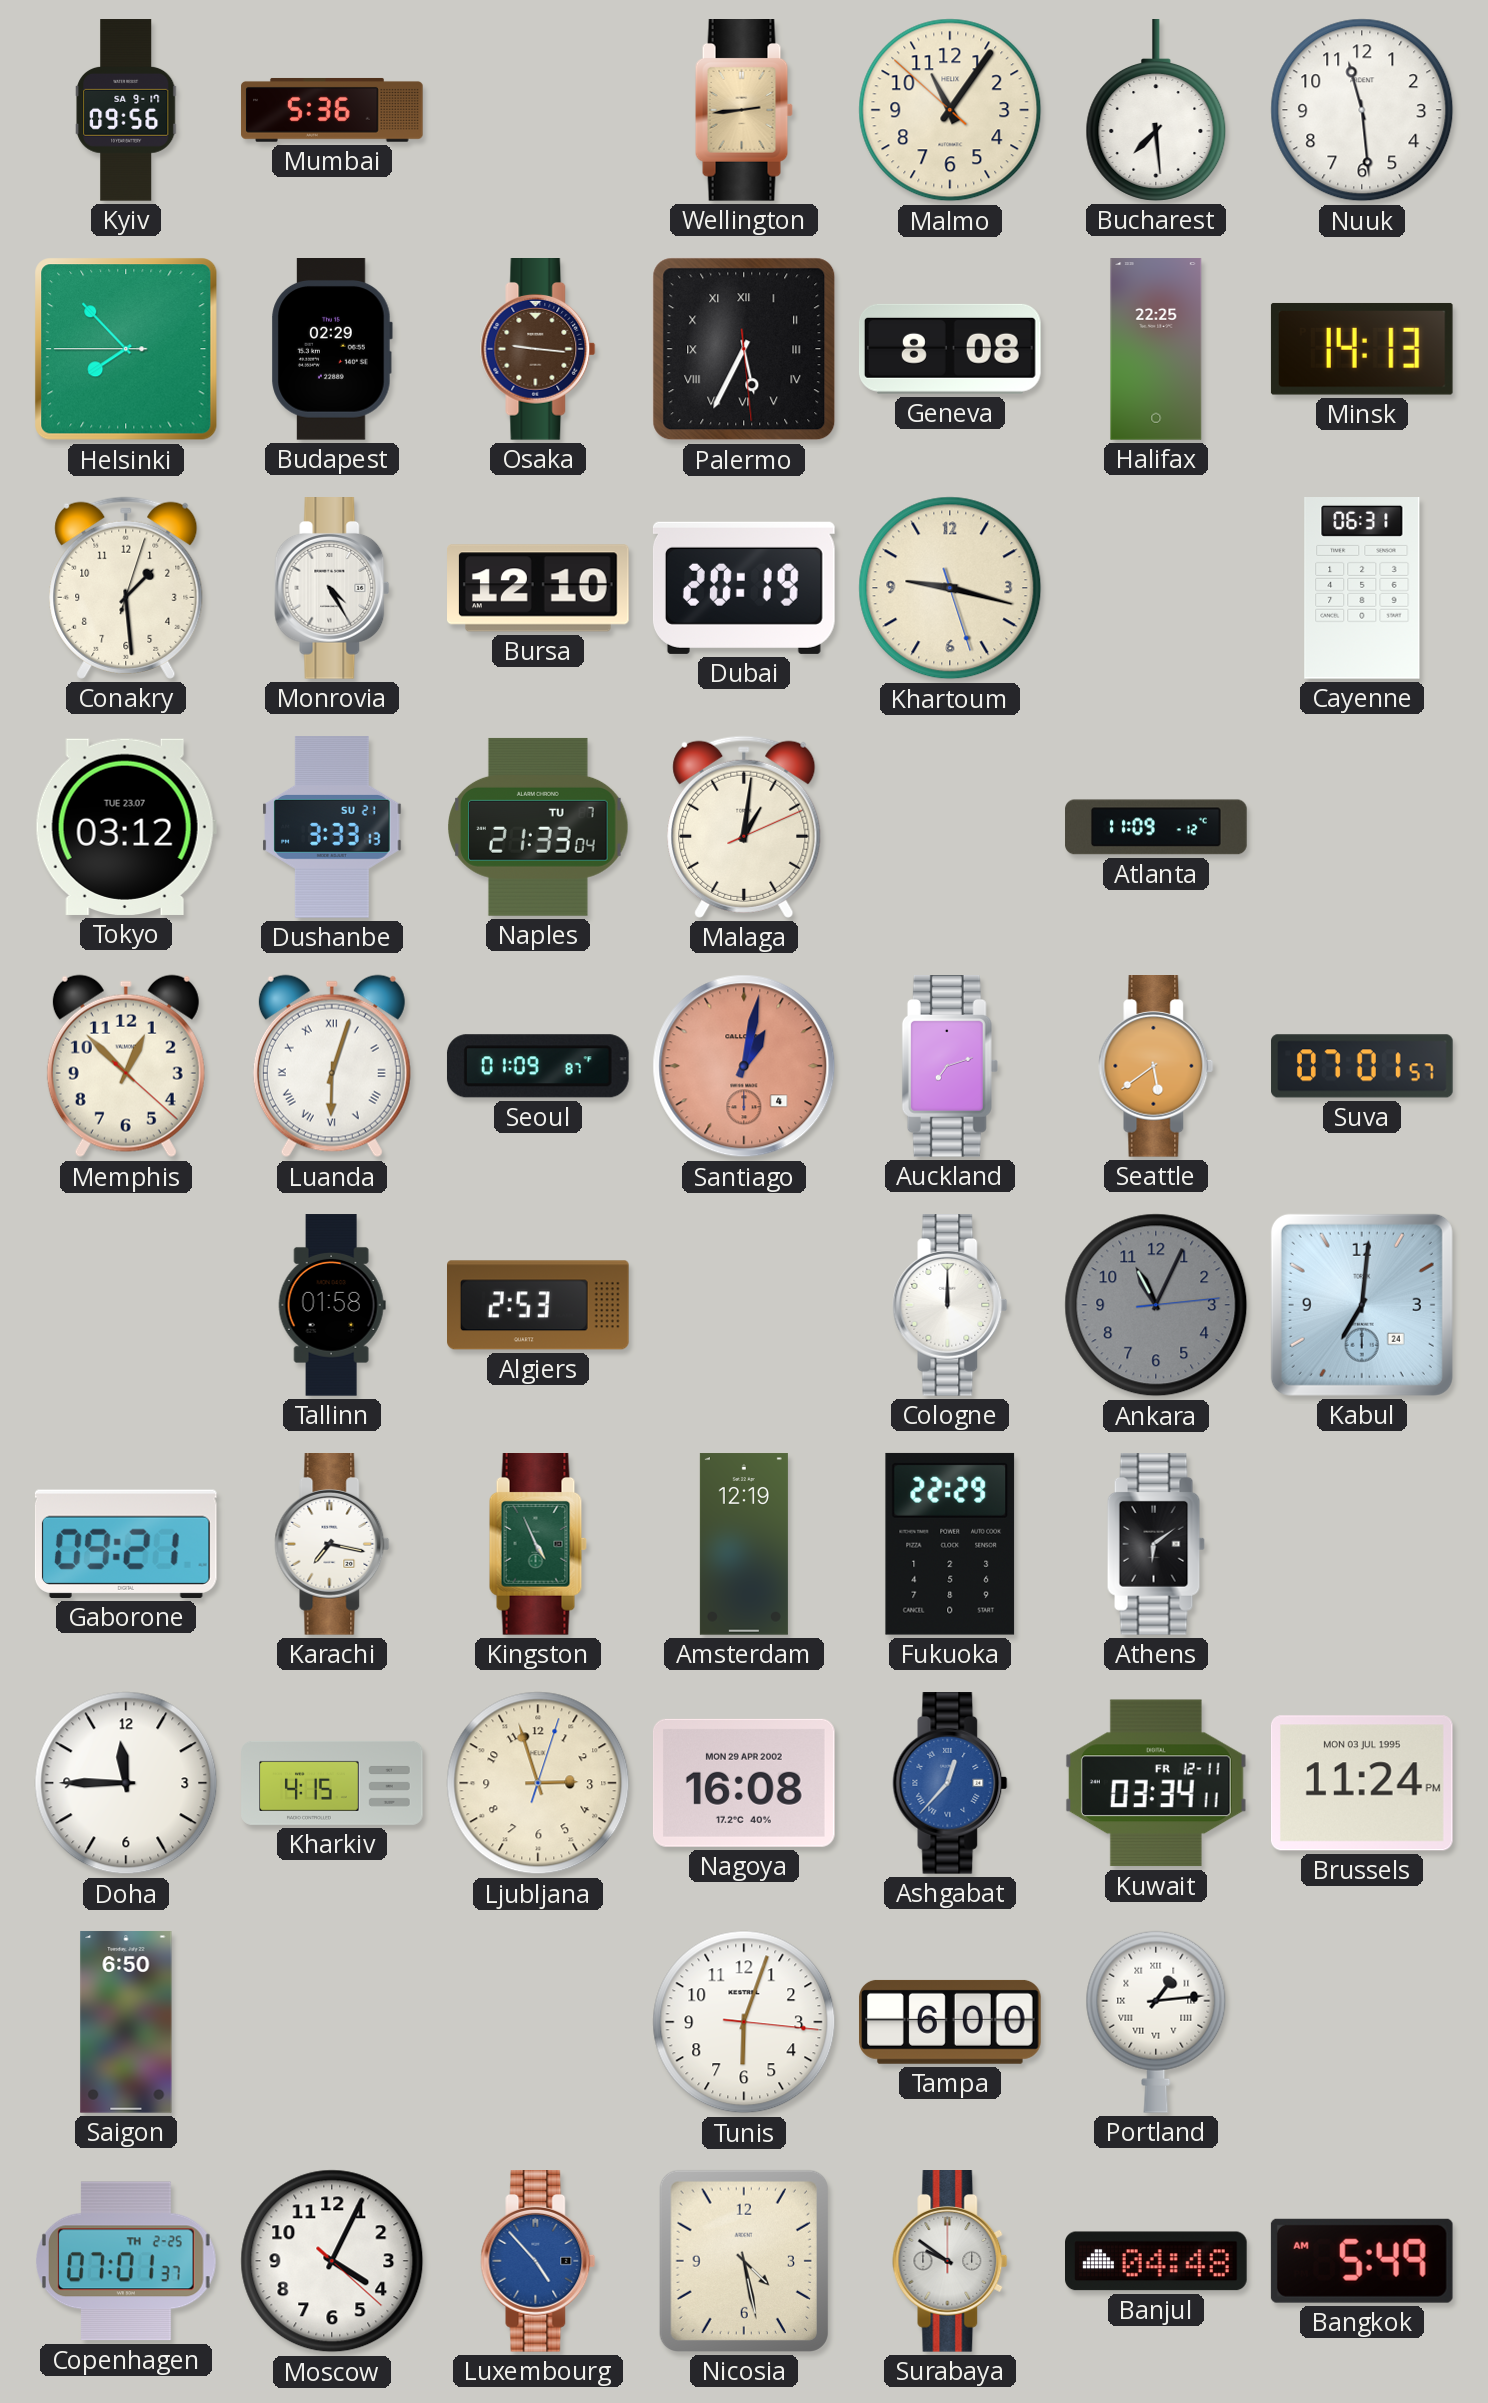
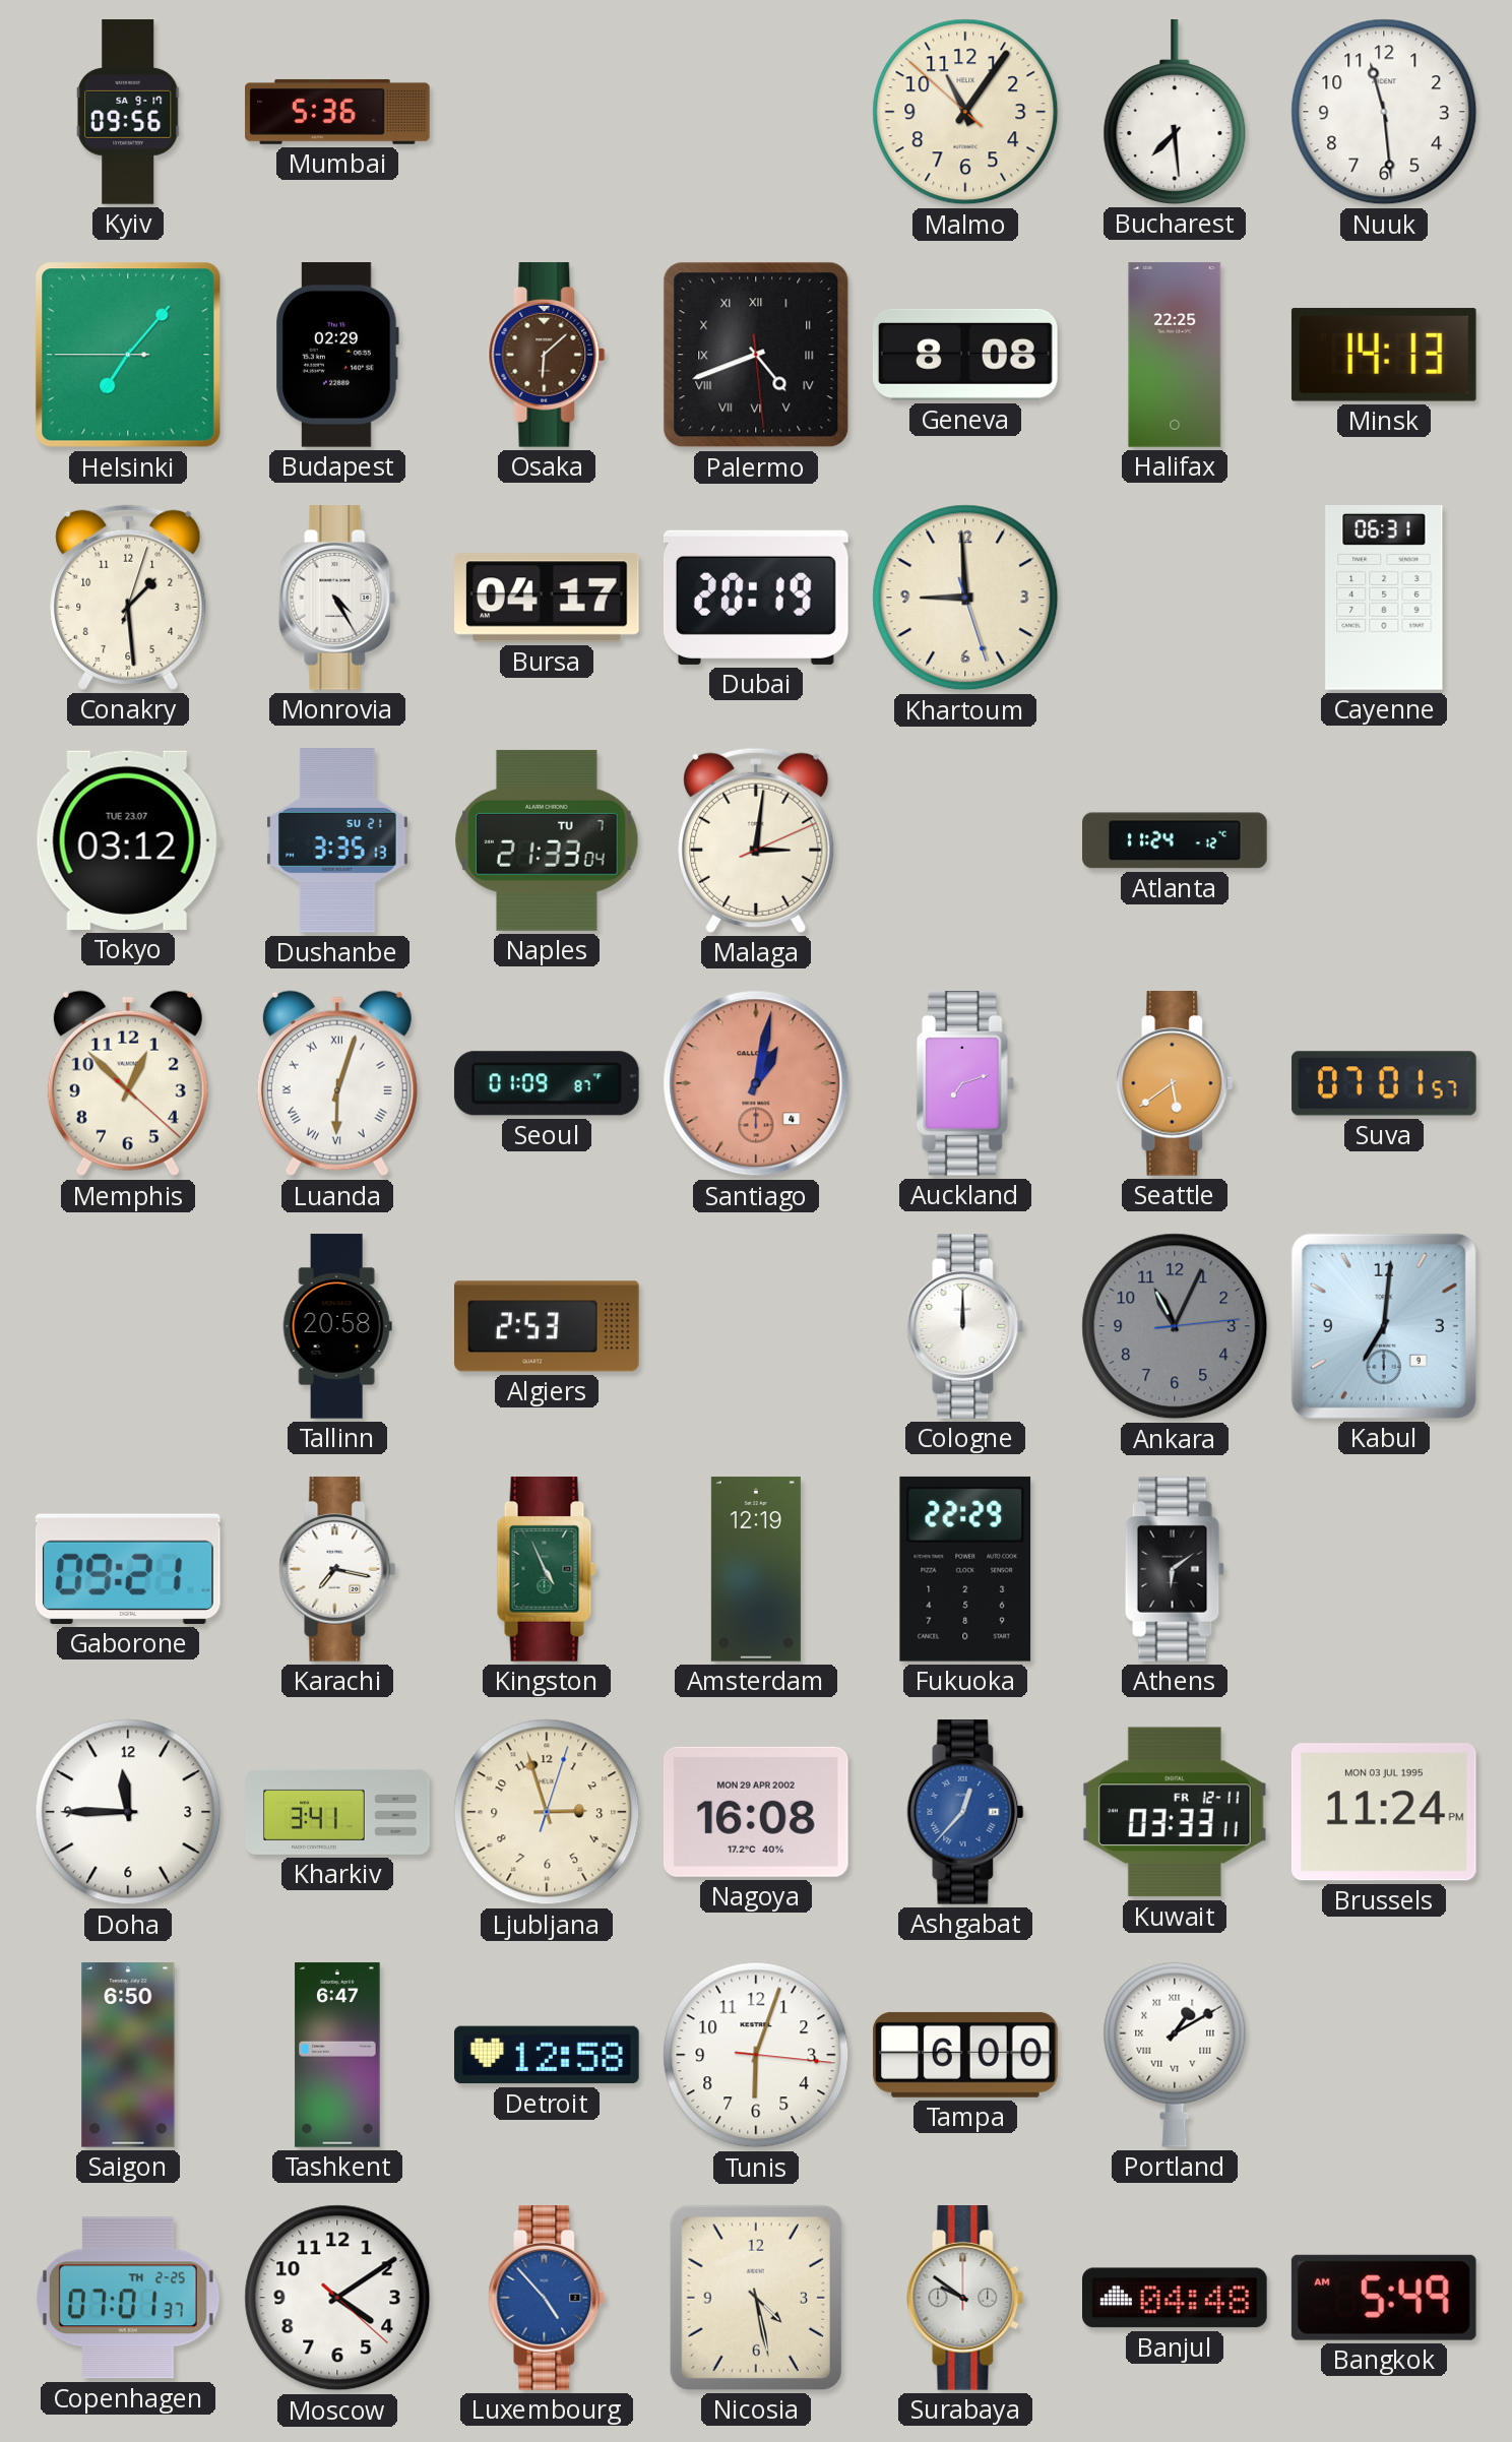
Wellington: 2:44 -> none (744, 111)
Helsinki: 7:52 -> 7:06 (128, 355)
Osaka: 9:16 -> 6:08 (547, 356)
Palermo: 5:34 -> 4:41 (756, 355)
Bursa: 12:10 -> 04:17 (548, 598)
Khartoum: 9:17 -> 8:59 (965, 598)
Dushanbe: 3:33 -> 3:35 (337, 840)
Malaga: 1:01 -> 3:01 (756, 840)
Atlanta: 11:09 -> 11:24 (1175, 840)
Tallinn: 01:58 -> 20:58 (337, 1326)
Kabul date: 24 -> 9 (1384, 1326)
Kharkiv: 4:15 -> 3:41 (337, 1812)
Kuwait: 03:34 -> 03:33 (1175, 1812)
Tashkent: none -> 6:47 (337, 2055)
Detroit: none -> 12:58 (548, 2055)
Portland: 1:14 -> 1:10 (1175, 2055)
Moscow: 4:04 -> 4:09 (337, 2298)
